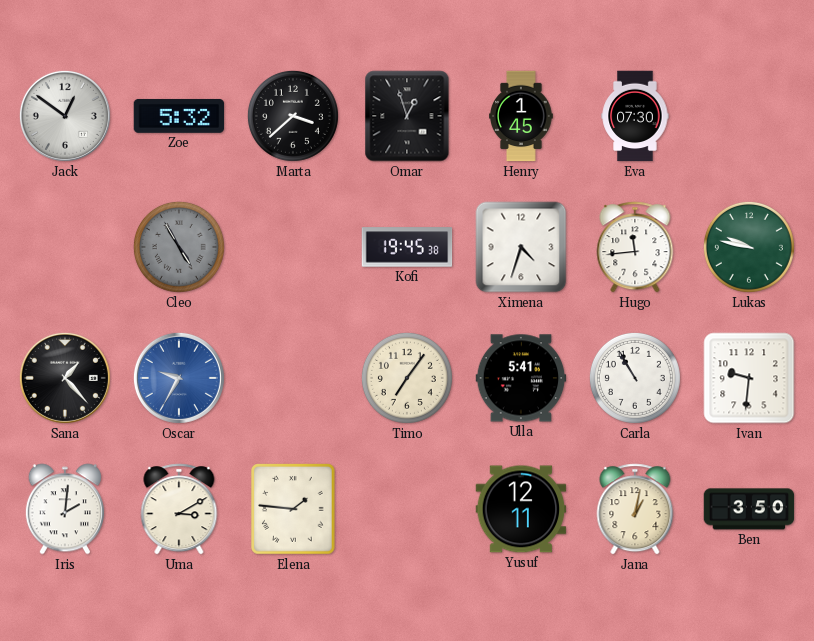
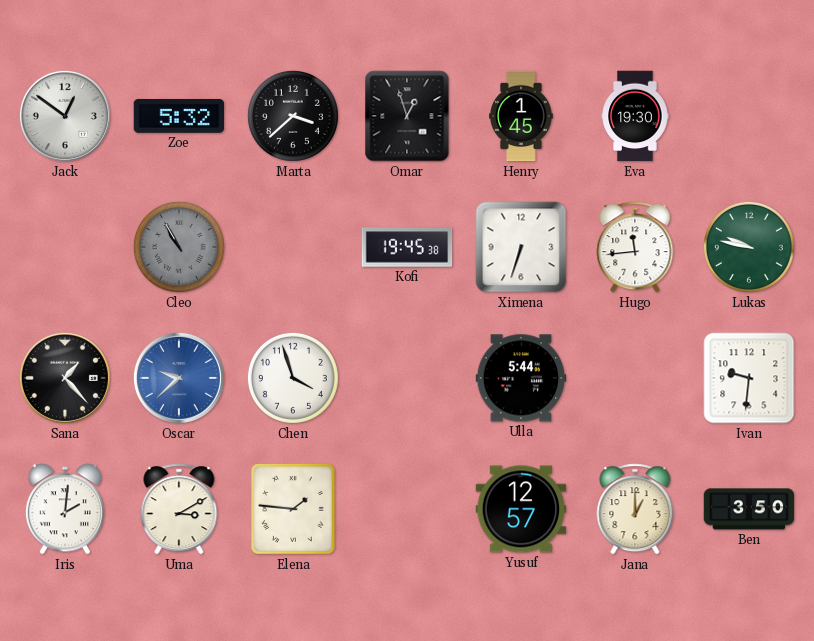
Eva: 07:30 -> 19:30 (635, 116)
Cleo: 4:55 -> 10:55 (179, 247)
Ximena: 4:33 -> 6:33 (521, 247)
Oscar: 9:35 -> 9:38 (179, 378)
Chen: none -> 3:57 (293, 378)
Timo: 7:06 -> none (407, 378)
Ulla: 5:41 -> 5:44 (521, 378)
Carla: 10:55 -> none (635, 378)
Yusuf: 12:11 -> 12:57 (521, 509)
Jana: 1:02 -> 1:00 (635, 509)
